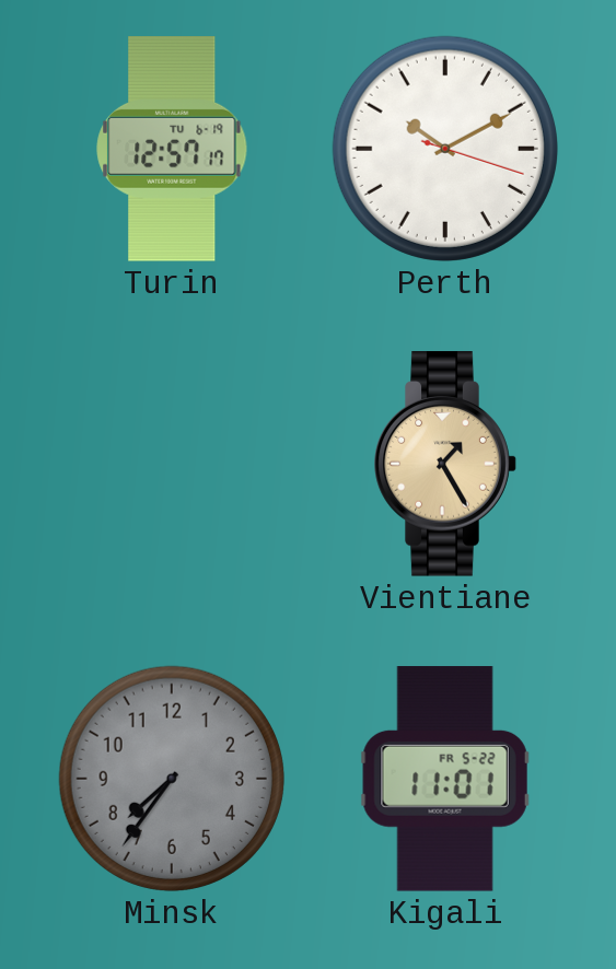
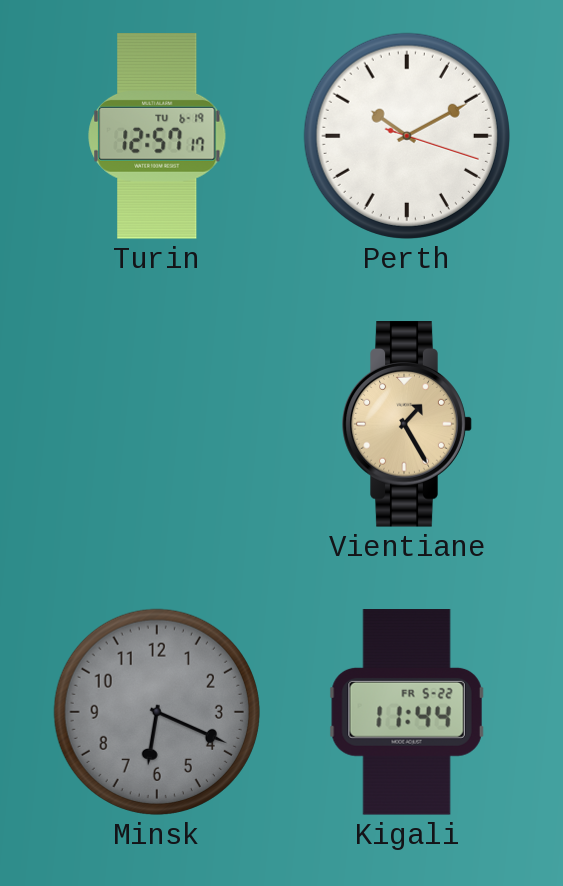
Minsk: 7:36 -> 6:19 (157, 712)
Kigali: 11:01 -> 11:44 (407, 712)
